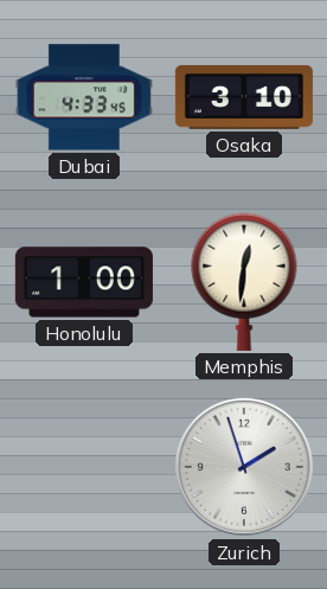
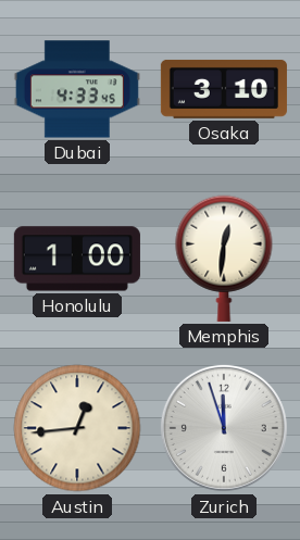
Austin: none -> 12:44 (77, 428)
Zurich: 1:57 -> 11:57 (224, 428)
